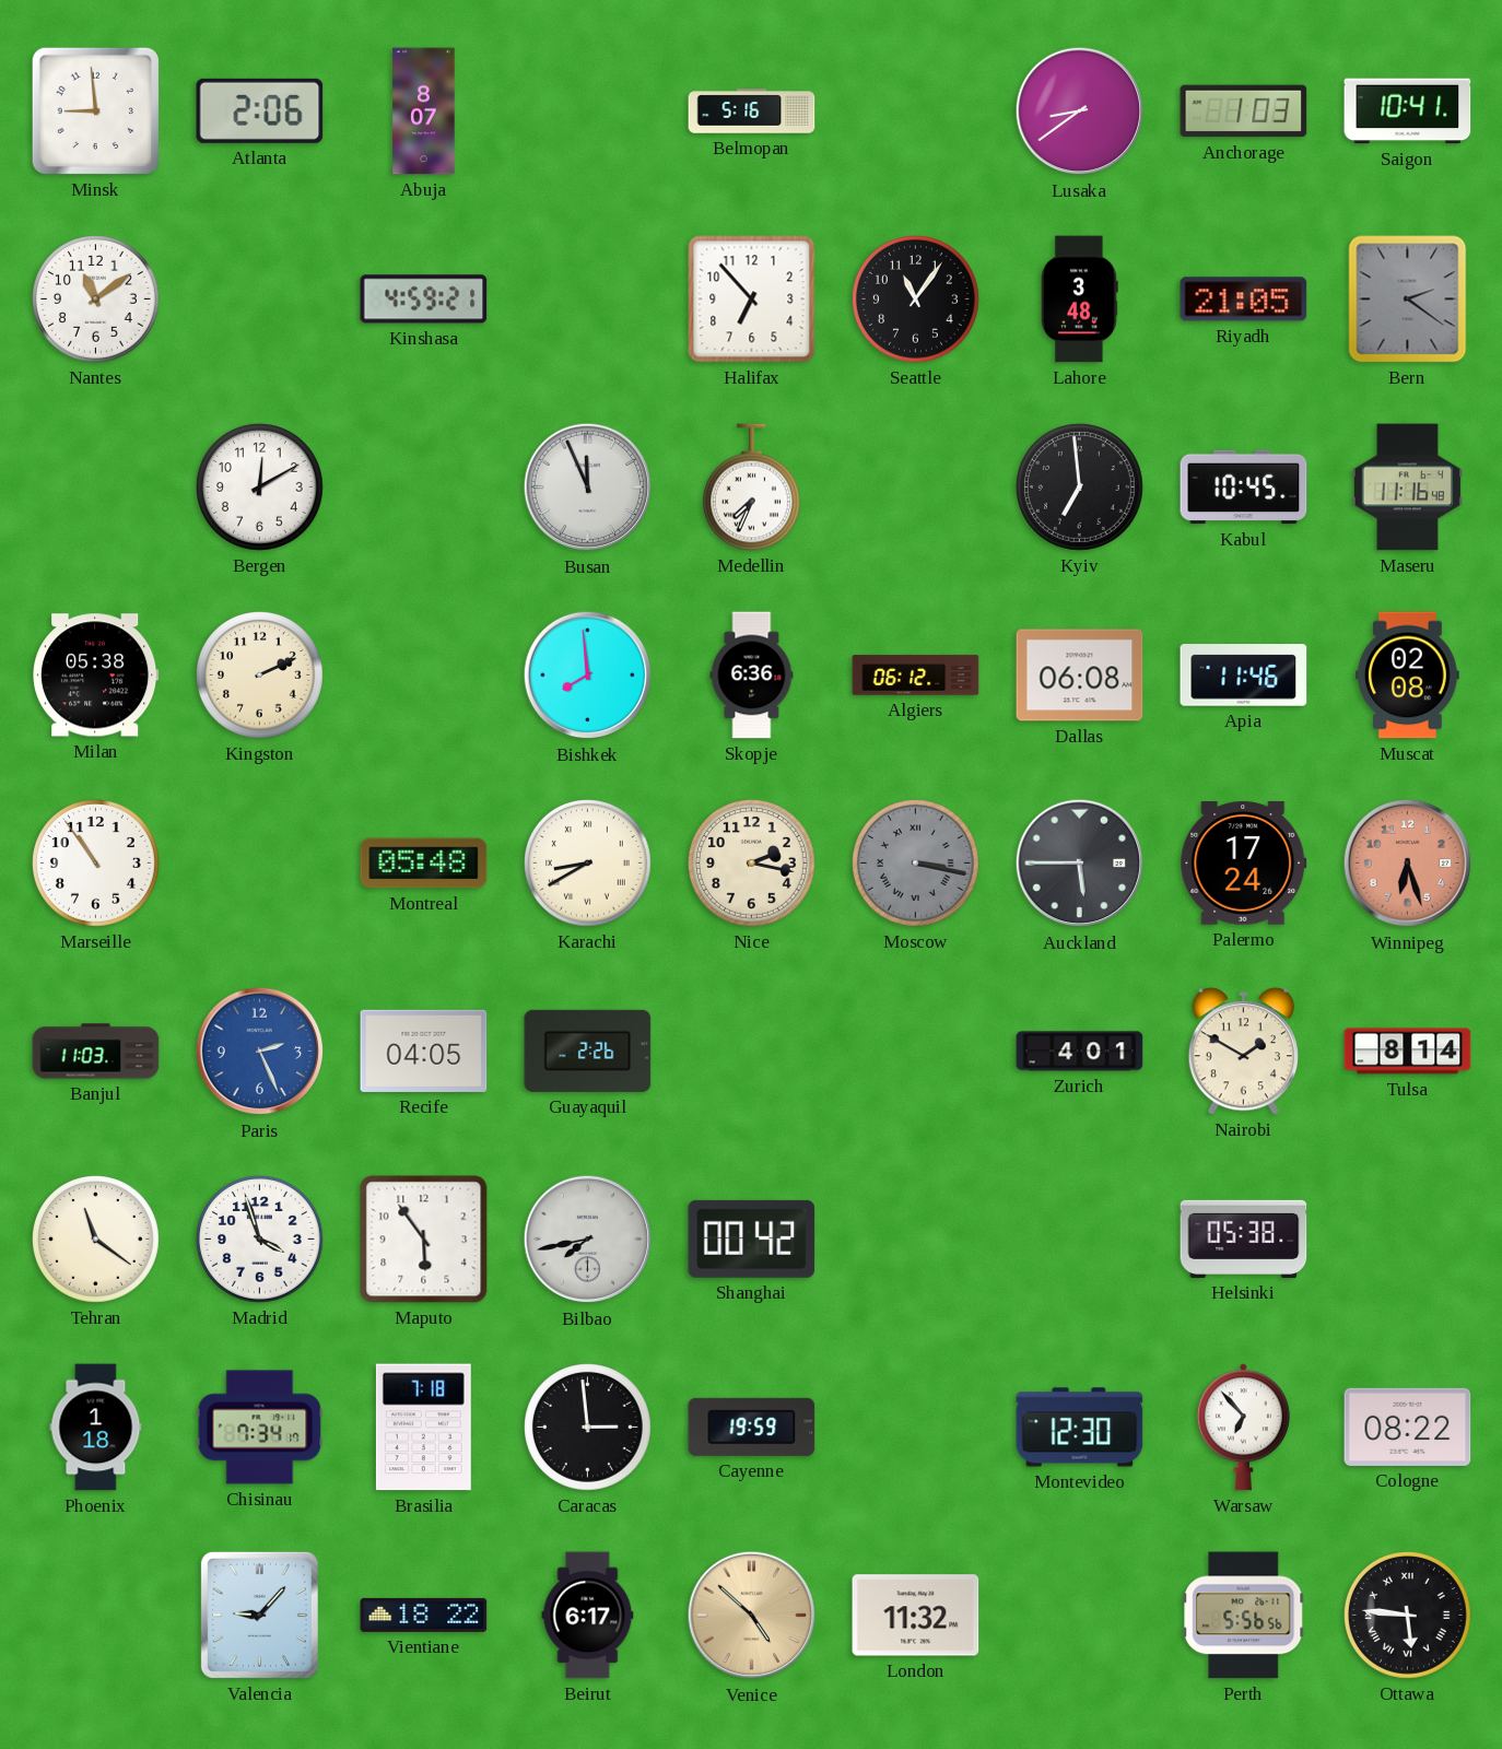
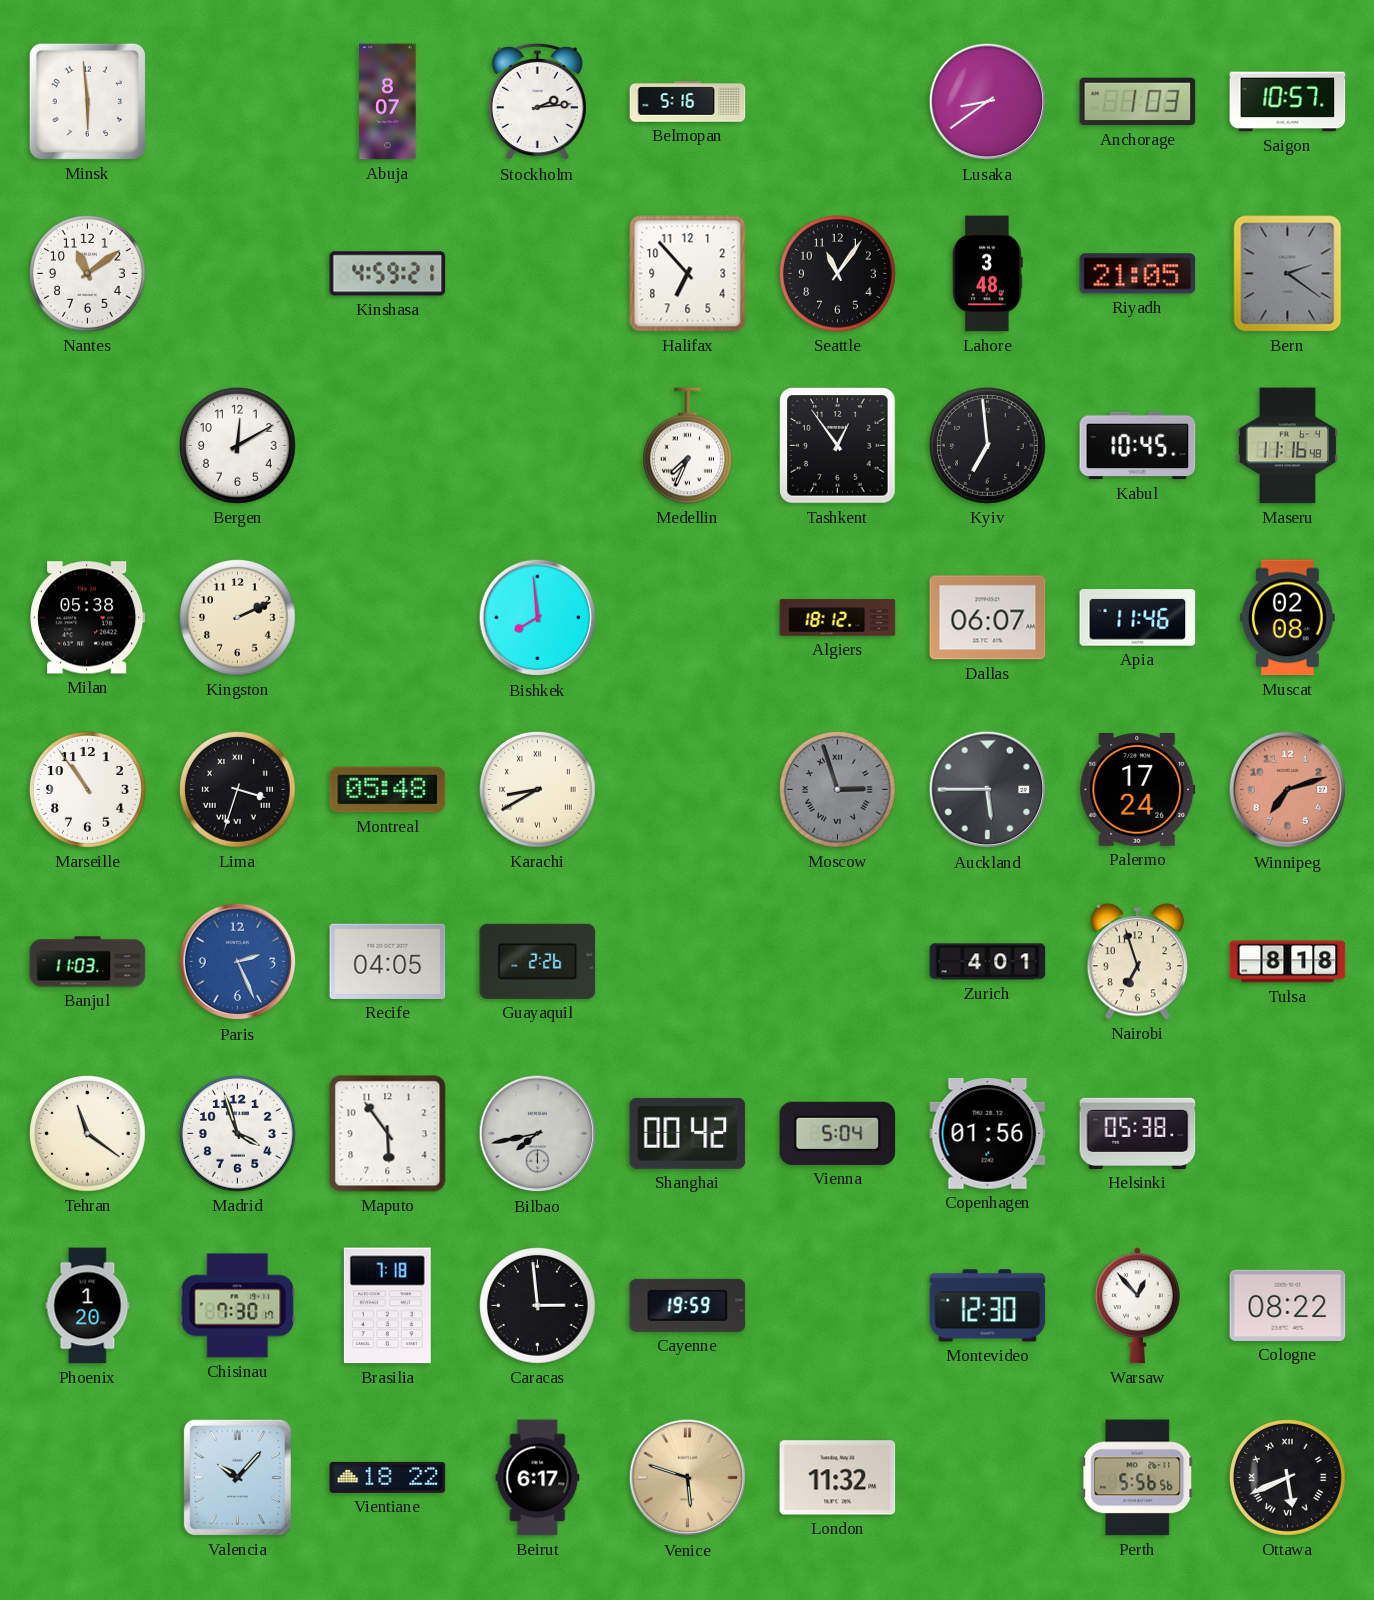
Minsk: 8:59 -> 5:59 (87, 101)
Atlanta: 2:06 -> none (260, 110)
Stockholm: none -> 2:14 (537, 102)
Saigon: 10:41 -> 10:57 (1288, 102)
Busan: 11:56 -> none (588, 488)
Tashkent: none -> 12:54 (838, 446)
Skopje: 6:36 -> none (752, 676)
Algiers: 06:12 -> 18:12 (838, 618)
Dallas: 06:08 -> 06:07 (988, 618)
Lima: none -> 3:33 (238, 790)
Nice: 2:17 -> none (752, 864)
Moscow: 3:17 -> 2:57 (838, 790)
Winnipeg: 6:27 -> 7:12 (1288, 790)
Nairobi: 1:50 -> 6:57 (1137, 962)
Tulsa: 8:14 -> 8:18 (1288, 962)
Vienna: none -> 5:04 (838, 1133)
Copenhagen: none -> 01:56 (988, 1133)
Phoenix: 1:18 -> 1:20 (88, 1306)
Chisinau: 7:34 -> 7:30 (238, 1306)
Warsaw: 6:53 -> 12:53 (1137, 1306)
Valencia: 9:07 -> 10:07 (237, 1477)
Venice: 4:52 -> 5:48 (688, 1478)
Ottawa: 5:46 -> 5:41 (1288, 1478)
